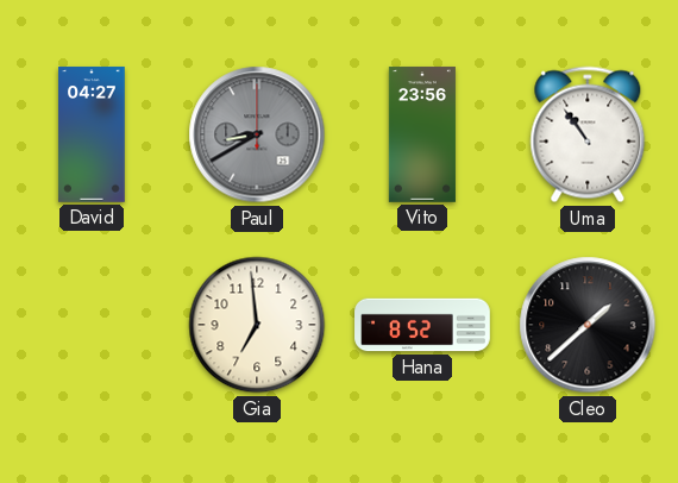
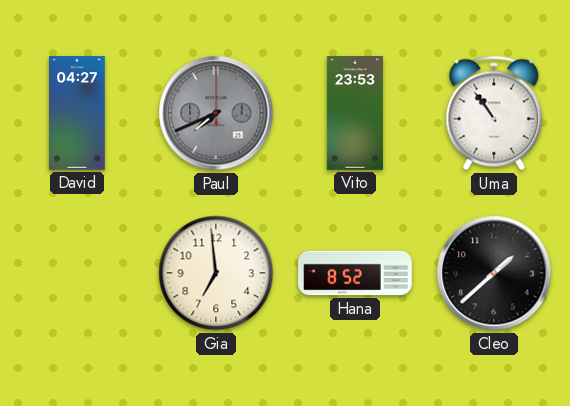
Paul: 8:40 -> 7:41 (216, 113)
Vito: 23:56 -> 23:53 (355, 113)
